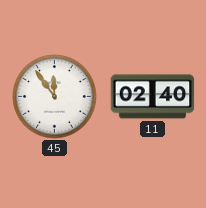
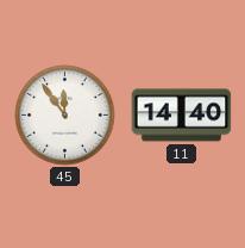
11: 02:40 -> 14:40 (182, 116)
